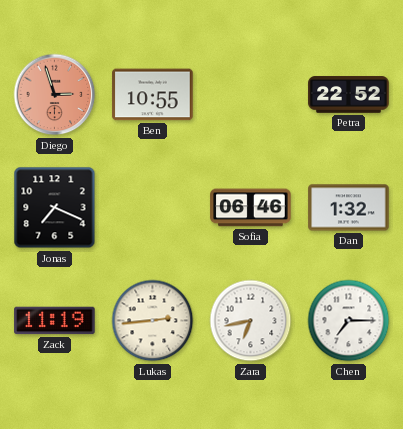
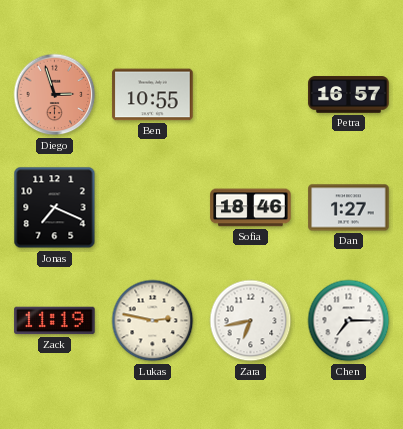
Petra: 22:52 -> 16:57 (349, 95)
Sofia: 06:46 -> 18:46 (251, 208)
Dan: 1:32 -> 1:27 (349, 208)
Lukas: 2:44 -> 2:47 (153, 321)
